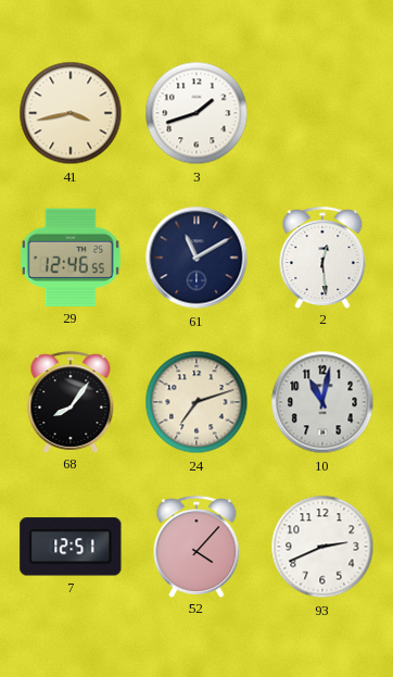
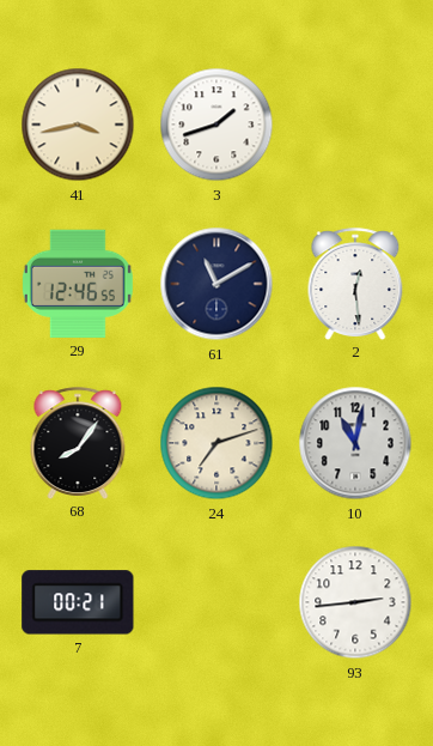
7: 12:51 -> 00:21 (78, 602)
52: 4:07 -> none (196, 547)
93: 2:41 -> 2:44 (355, 602)
